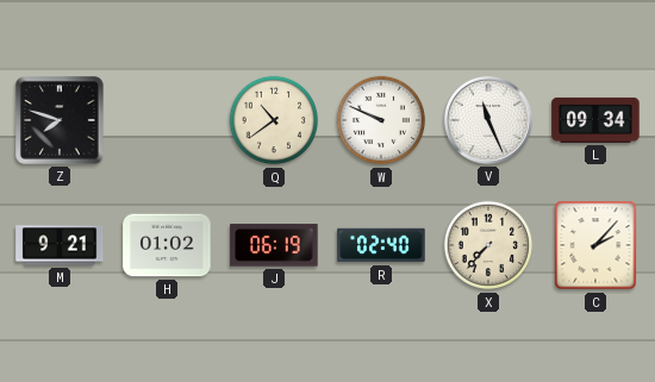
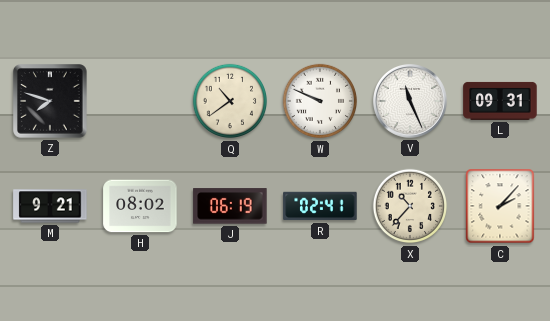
L: 09:34 -> 09:31 (500, 101)
H: 01:02 -> 08:02 (140, 206)
R: 02:40 -> 02:41 (320, 206)
X: 7:37 -> 10:37 (410, 206)
